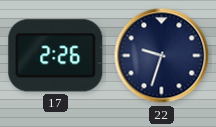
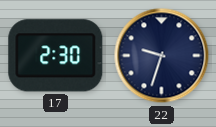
17: 2:26 -> 2:30 (56, 56)
